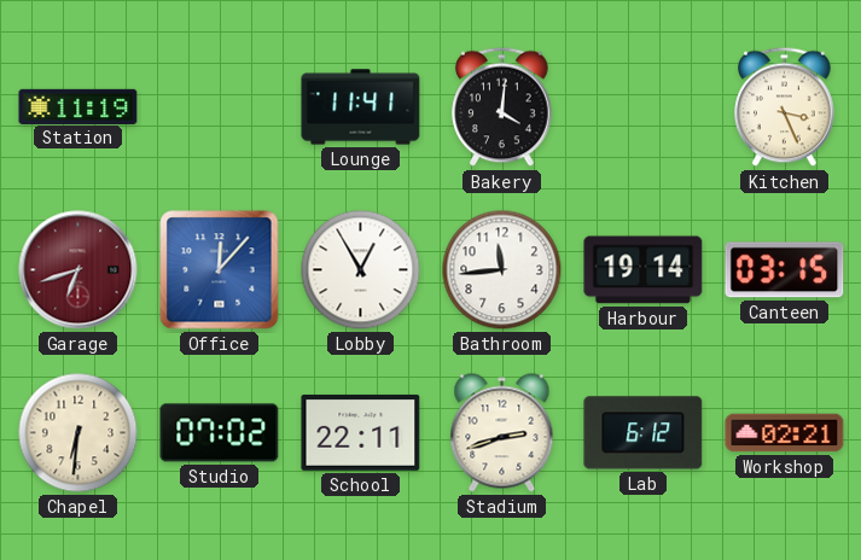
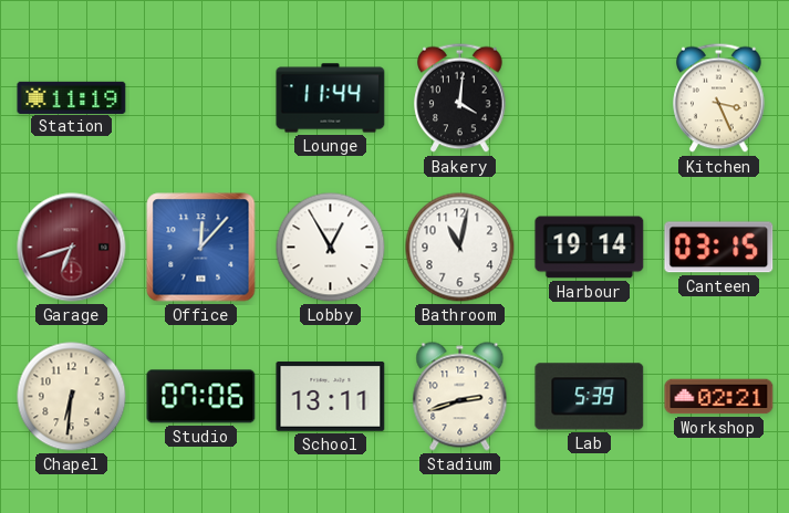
Lounge: 11:41 -> 11:44 (331, 98)
Bathroom: 11:44 -> 11:02 (460, 248)
Studio: 07:02 -> 07:06 (201, 397)
School: 22:11 -> 13:11 (331, 396)
Lab: 6:12 -> 5:39 (590, 397)
